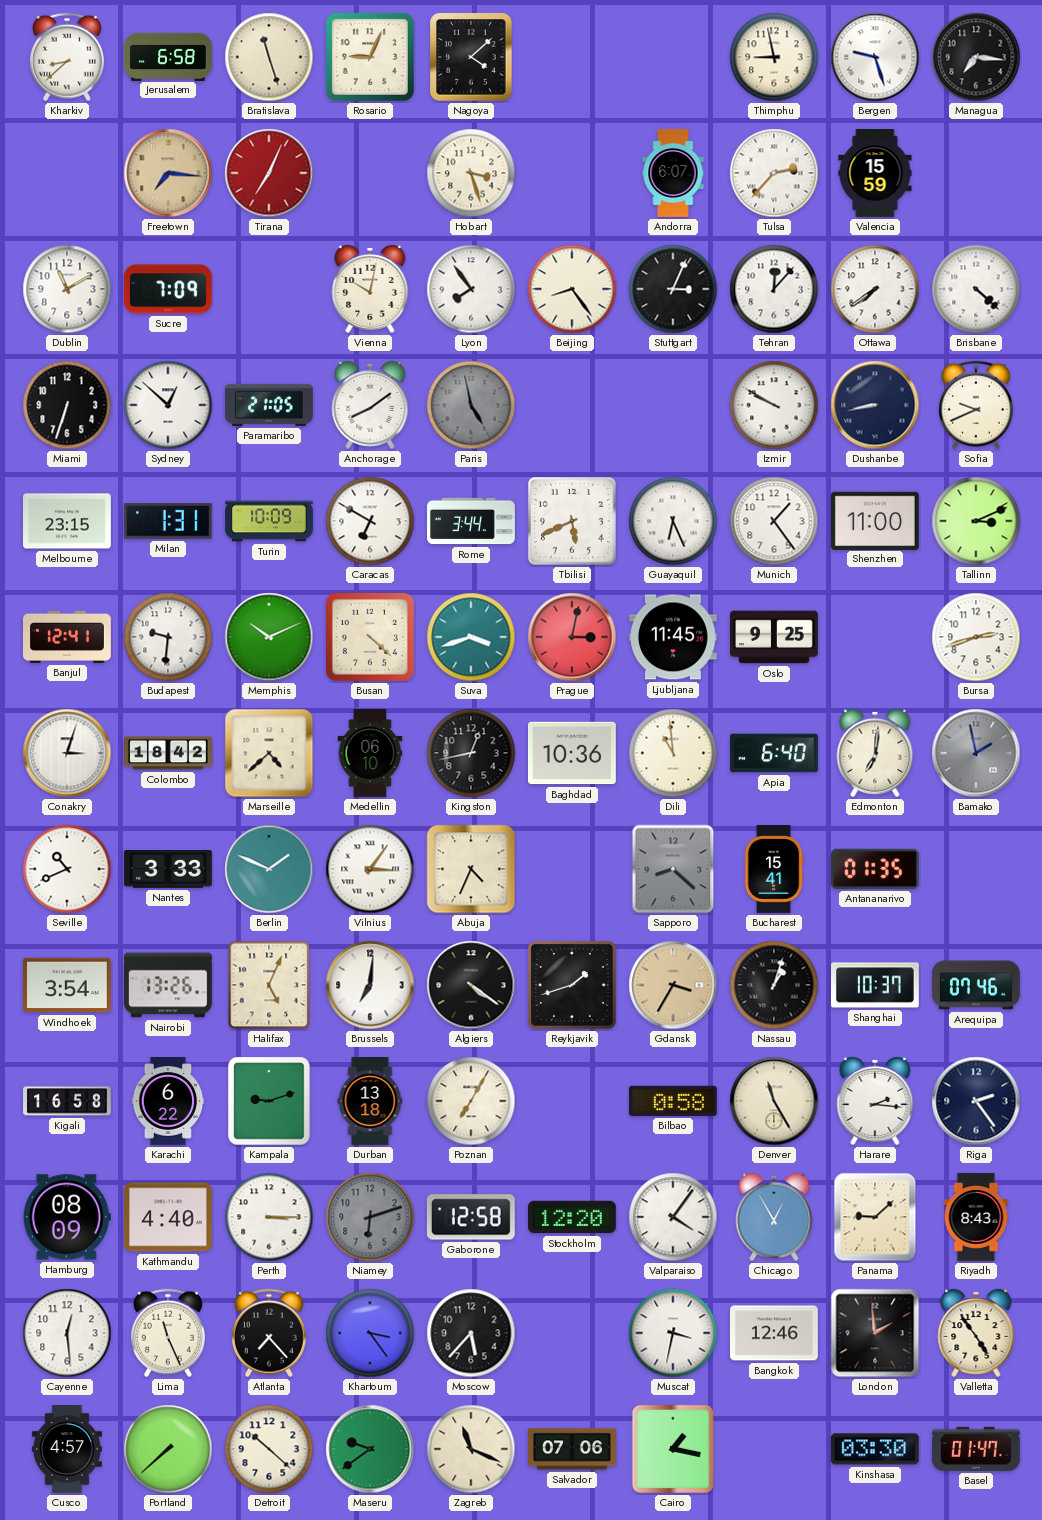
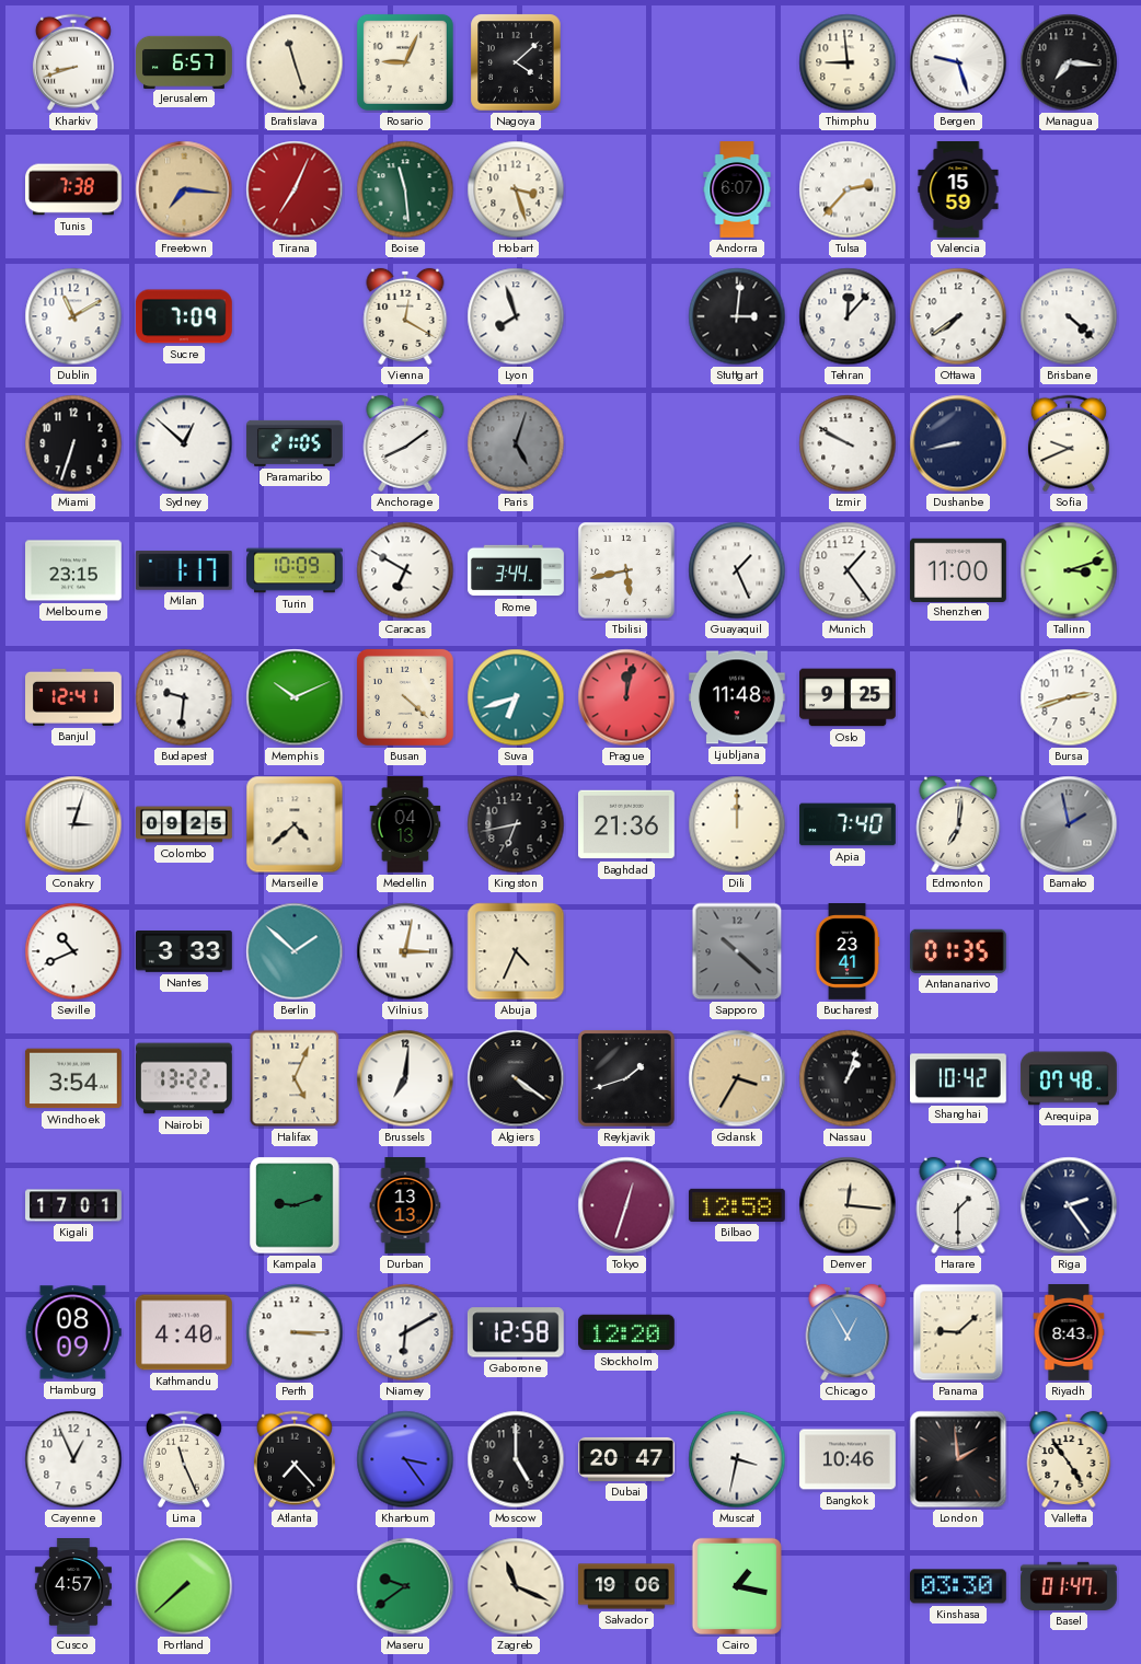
Kharkiv: 8:38 -> 8:42 (73, 62)
Jerusalem: 6:58 -> 6:57 (184, 61)
Thimphu: 8:58 -> 8:59 (848, 62)
Tunis: none -> 7:38 (74, 189)
Boise: none -> 11:29 (405, 189)
Vienna: 10:02 -> 12:20 (405, 316)
Lyon: 7:54 -> 7:57 (516, 316)
Beijing: 8:24 -> none (572, 289)
Stuttgart: 3:04 -> 3:01 (737, 316)
Paris: 4:58 -> 5:03 (516, 443)
Milan: 1:31 -> 1:17 (184, 571)
Tbilisi: 5:41 -> 5:43 (627, 571)
Guayaquil: 6:26 -> 1:26 (737, 570)
Tallinn: 3:11 -> 3:12 (1069, 570)
Suva: 3:42 -> 6:42 (516, 697)
Prague: 3:02 -> 12:02 (626, 697)
Ljubljana: 11:45 -> 11:48 (738, 697)
Colombo: 18:42 -> 09:25 (185, 824)
Medellin: 06:10 -> 04:13 (405, 825)
Kingston: 12:43 -> 6:43 (516, 824)
Baghdad: 10:36 -> 21:36 (627, 824)
Dili: 10:59 -> 12:00 (737, 824)
Apia: 6:40 -> 7:40 (849, 824)
Berlin: 1:49 -> 1:52 (295, 951)
Vilnius: 3:06 -> 3:02 (405, 951)
Sapporo: 8:22 -> 10:22 (737, 951)
Bucharest: 15:41 -> 23:41 (848, 952)
Nairobi: 13:26 -> 13:22 (185, 1078)
Shanghai: 10:37 -> 10:42 (959, 1078)
Arequipa: 07:46 -> 07:48 (1070, 1078)
Kigali: 16:58 -> 17:01 (73, 1205)
Karachi: 6:22 -> none (168, 1102)
Durban: 13:18 -> 13:13 (405, 1206)
Poznan: 7:05 -> none (471, 1101)
Tokyo: none -> 12:33 (626, 1205)
Bilbao: 0:58 -> 12:58 (737, 1205)
Denver: 11:25 -> 12:16 (848, 1205)
Harare: 2:16 -> 1:30 (958, 1205)
Niamey: 6:12 -> 6:10 (405, 1332)
Niamey dial: grey -> white (405, 1332)
Valparaiso: 4:06 -> none (673, 1217)
Cayenne: 12:29 -> 12:56 (73, 1459)
Moscow: 5:37 -> 5:00 (516, 1459)
Dubai: none -> 20:47 (627, 1459)
Bangkok: 12:46 -> 10:46 (849, 1459)
Detroit: 10:22 -> none (269, 1449)
Salvador: 07:06 -> 19:06 (627, 1586)
